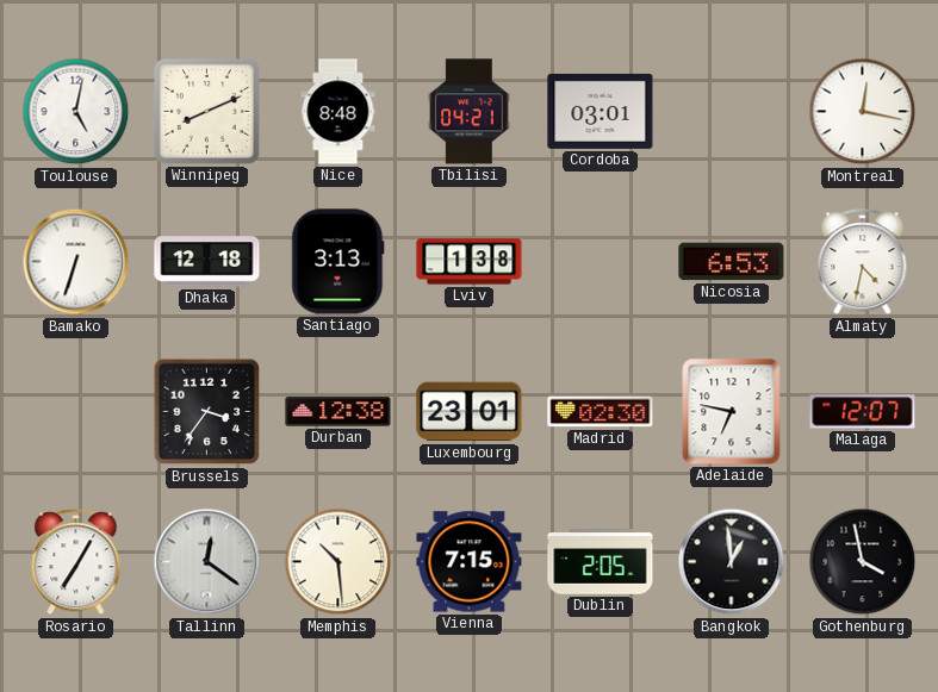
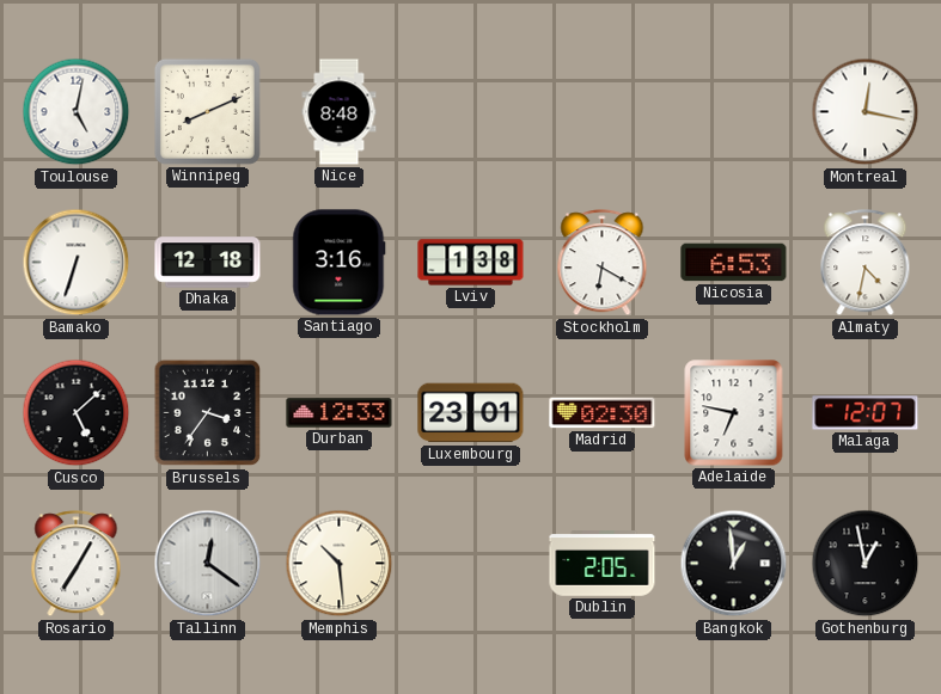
Tbilisi: 04:21 -> none (470, 112)
Cordoba: 03:01 -> none (601, 111)
Santiago: 3:13 -> 3:16 (340, 263)
Stockholm: none -> 6:20 (603, 263)
Cusco: none -> 5:08 (77, 413)
Durban: 12:38 -> 12:33 (340, 413)
Vienna: 7:15 -> none (470, 562)
Gothenburg: 3:58 -> 12:58 (866, 564)
